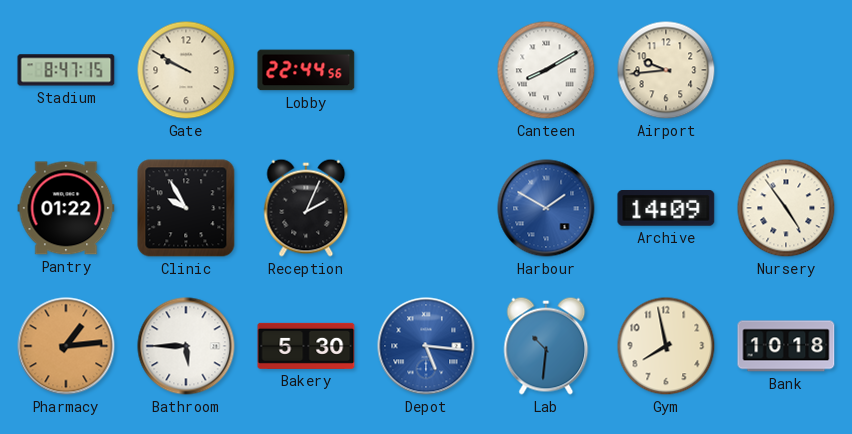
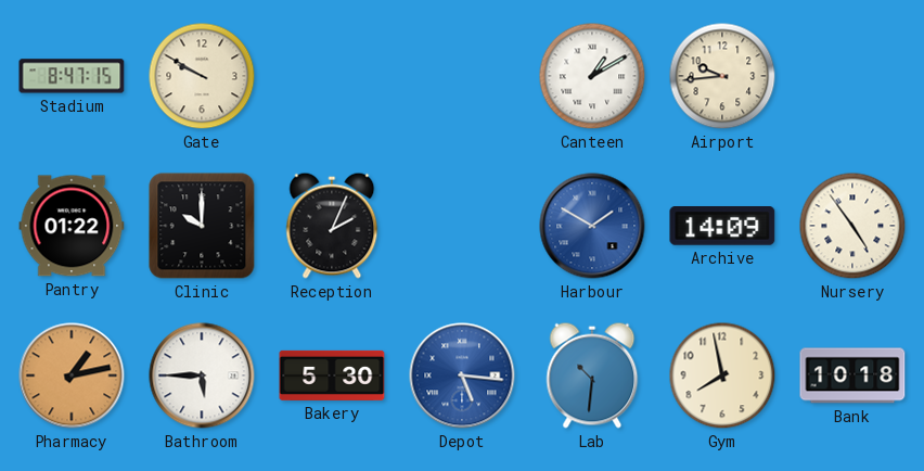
Lobby: 22:44 -> none (306, 70)
Canteen: 8:10 -> 1:10 (592, 76)
Clinic: 9:55 -> 10:00 (202, 226)
Pharmacy: 1:14 -> 1:13 (72, 375)
